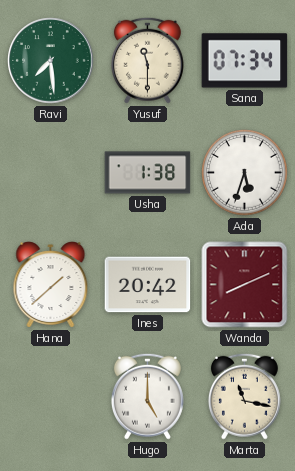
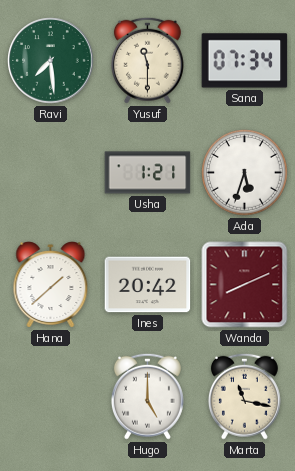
Usha: 1:38 -> 1:21 (148, 173)
